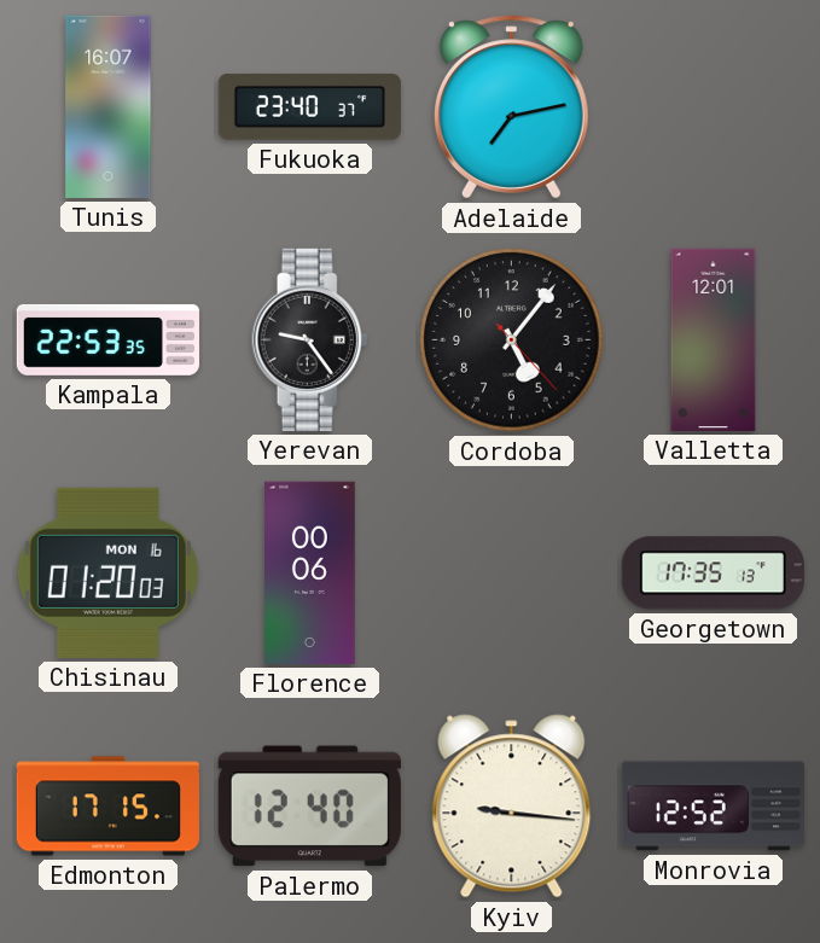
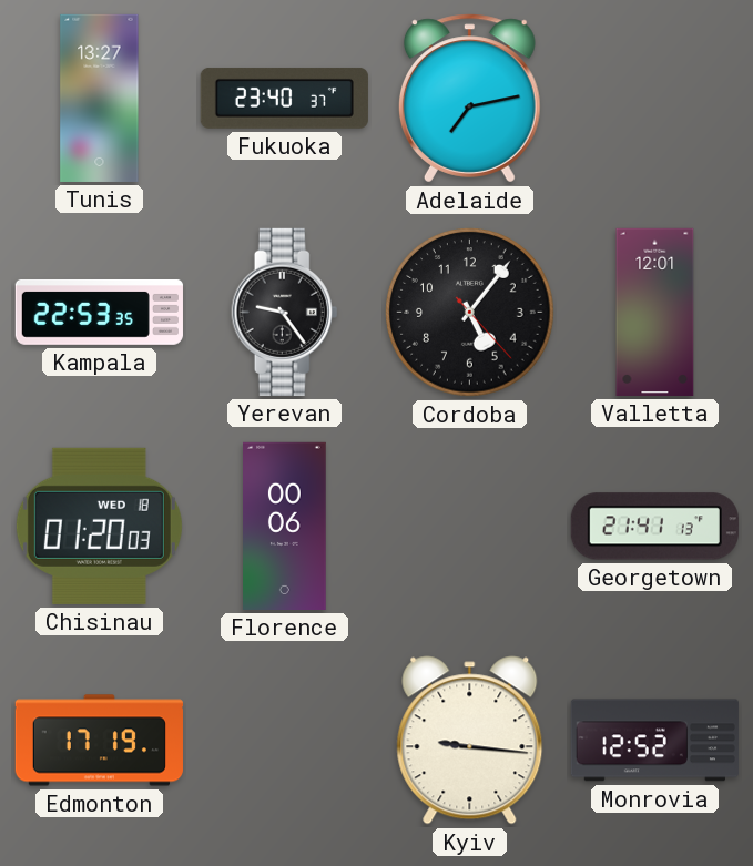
Tunis: 16:07 -> 13:27 (100, 98)
Chisinau date: MON 16 -> WED 18 (99, 526)
Georgetown: 17:35 -> 21:41 (654, 527)
Edmonton: 17:15 -> 17:19 (99, 741)
Palermo: 12:40 -> none (309, 807)
